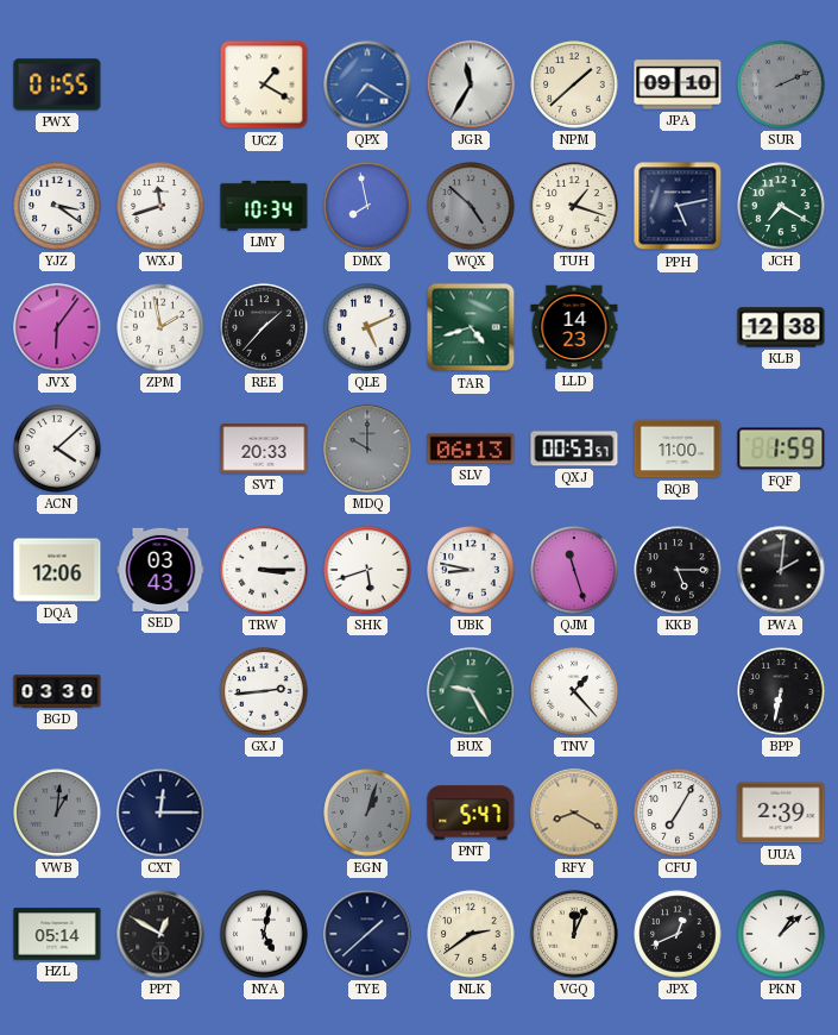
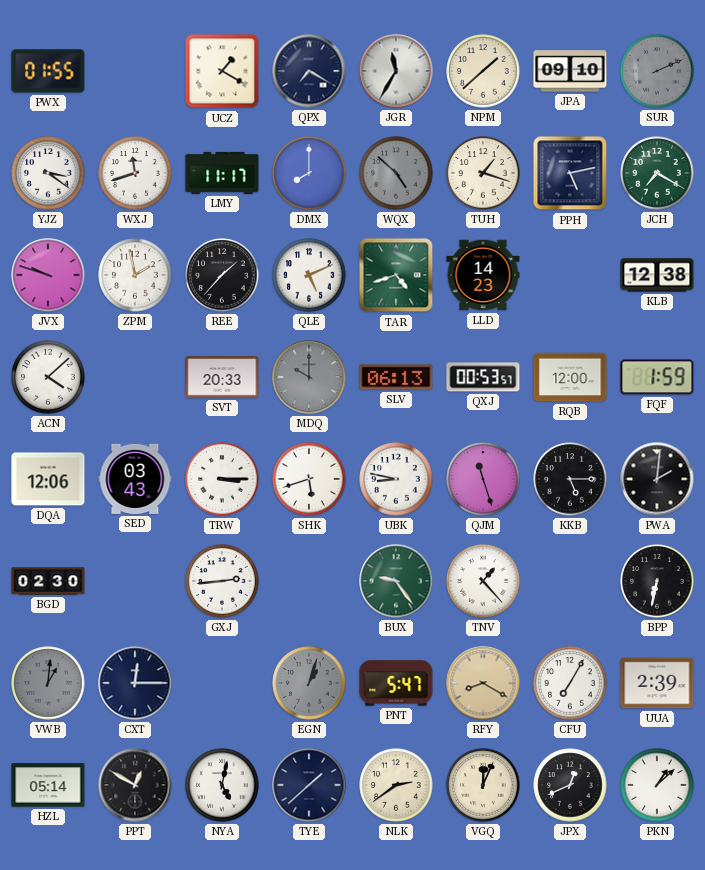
QPX dial: blue -> navy (309, 71)
LMY: 10:34 -> 11:17 (222, 173)
DMX: 7:58 -> 8:00 (309, 173)
JVX: 6:06 -> 9:48 (48, 275)
RQB: 11:00 -> 12:00 (570, 377)
BGD: 03:30 -> 02:30 (48, 581)
BUX: 9:25 -> 9:24 (396, 581)
